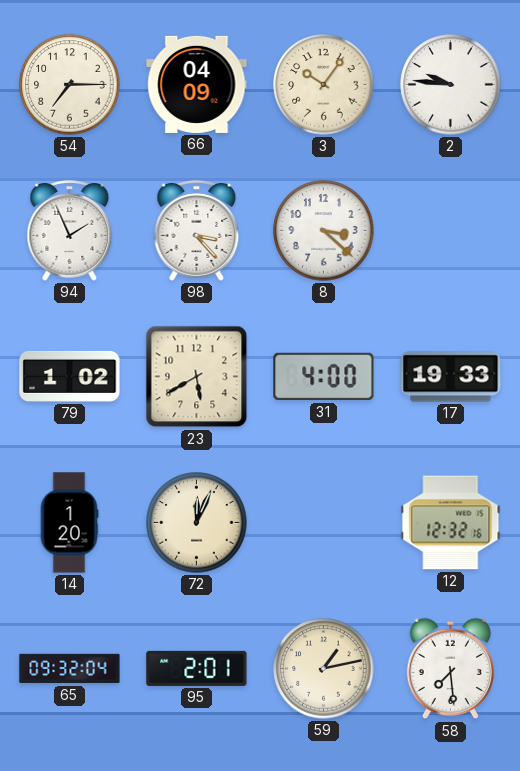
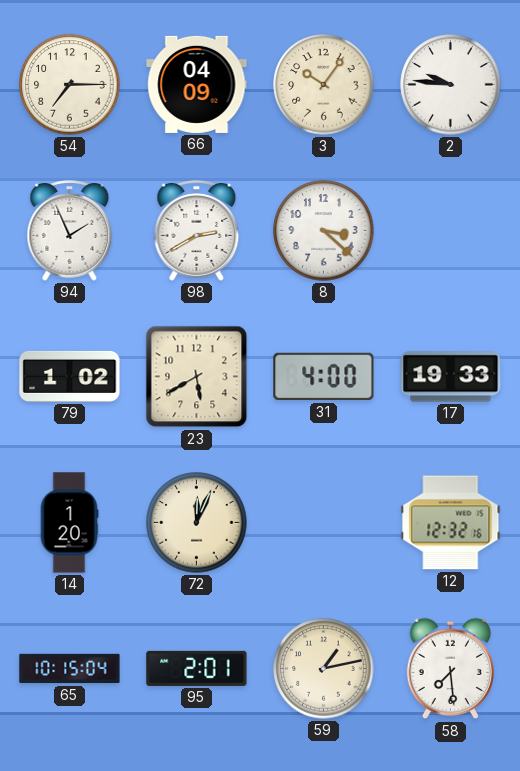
98: 3:23 -> 2:40 (197, 231)
65: 09:32 -> 10:15 (70, 669)
